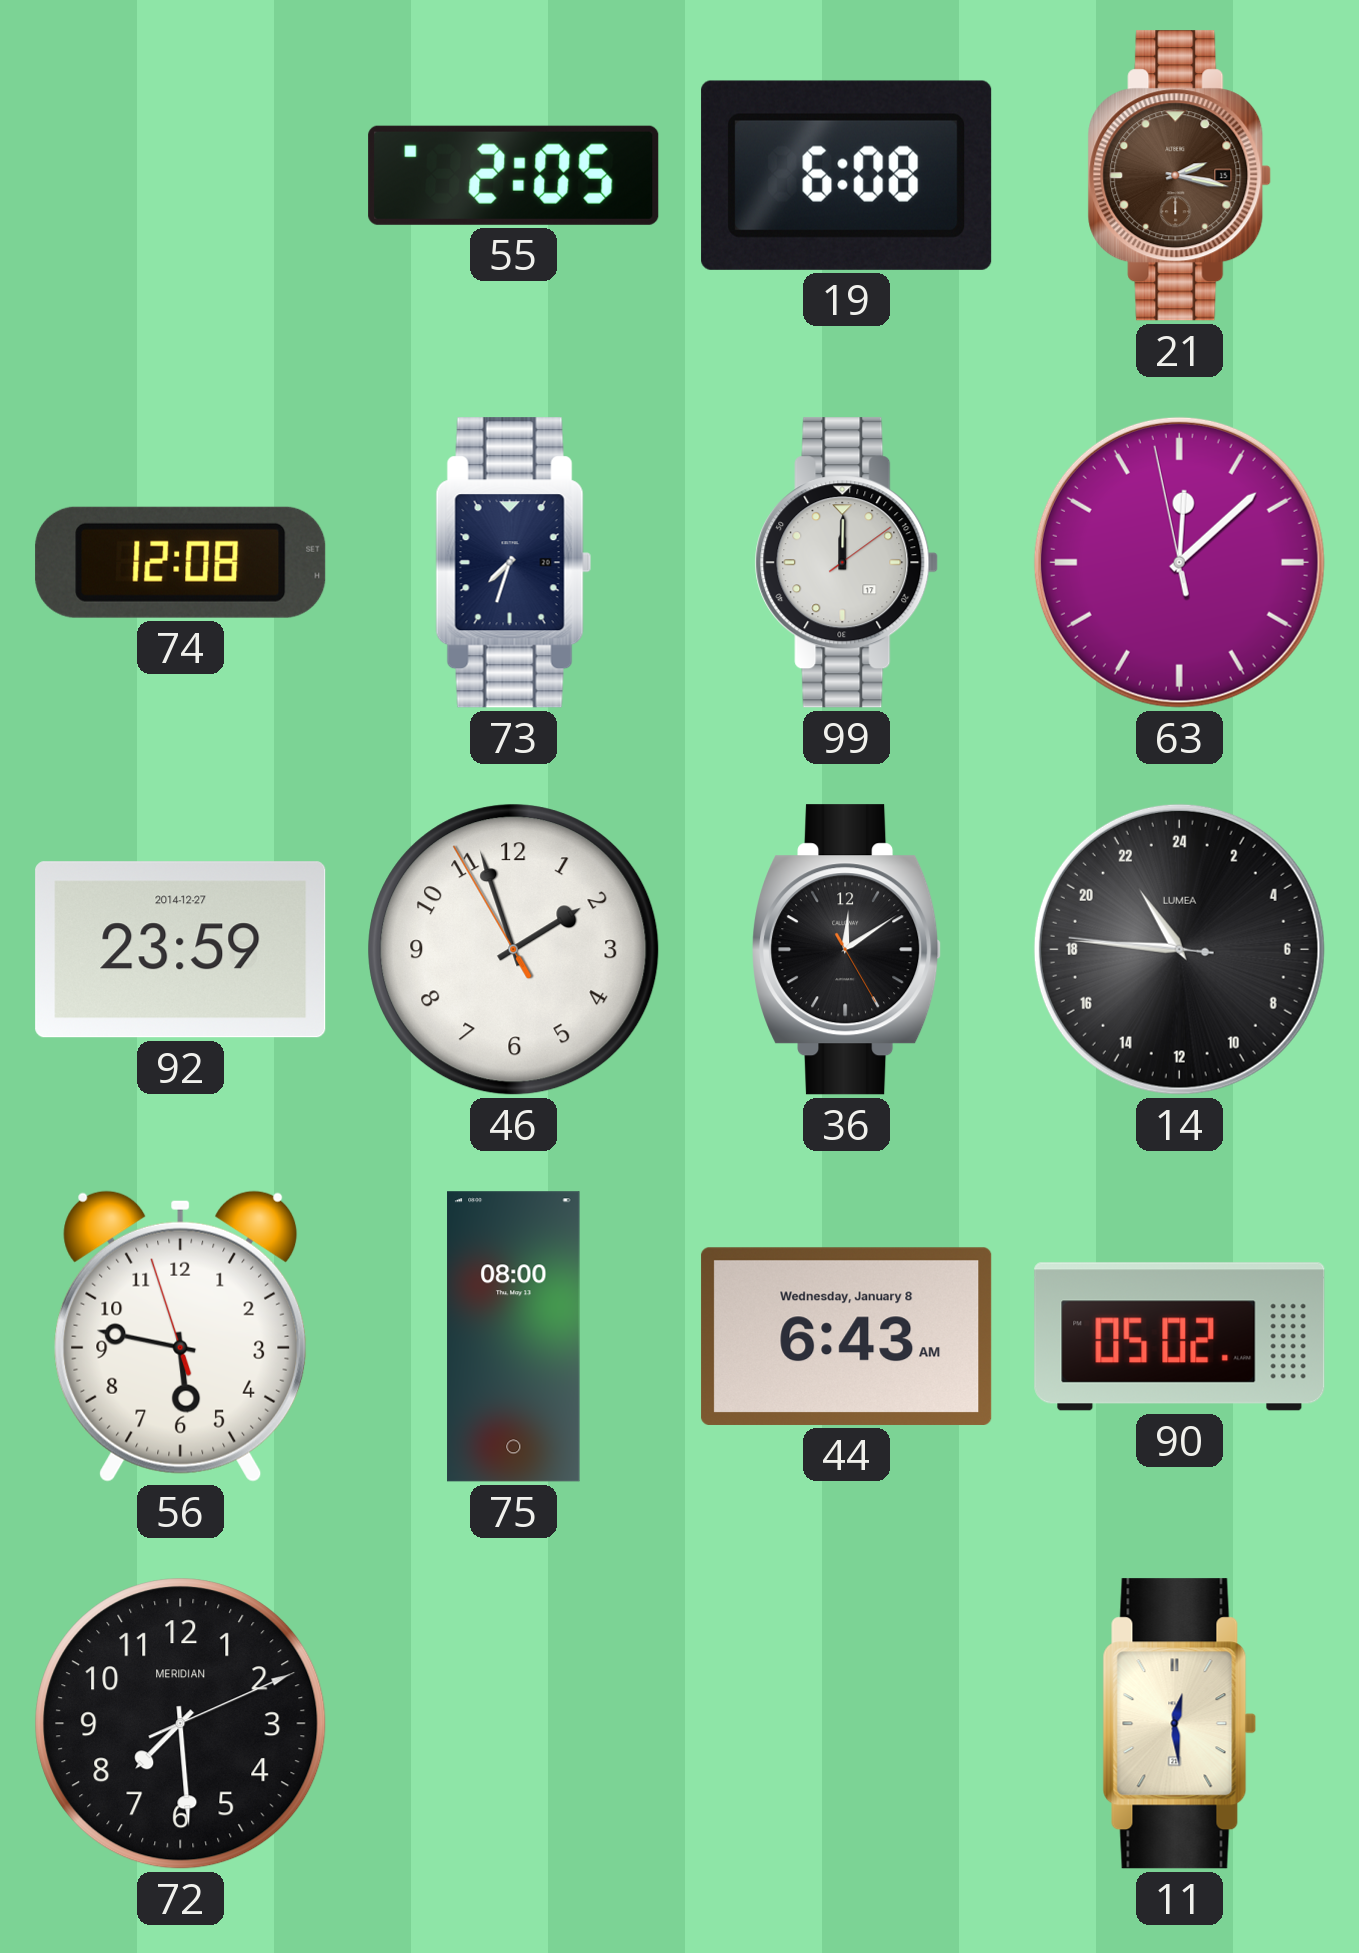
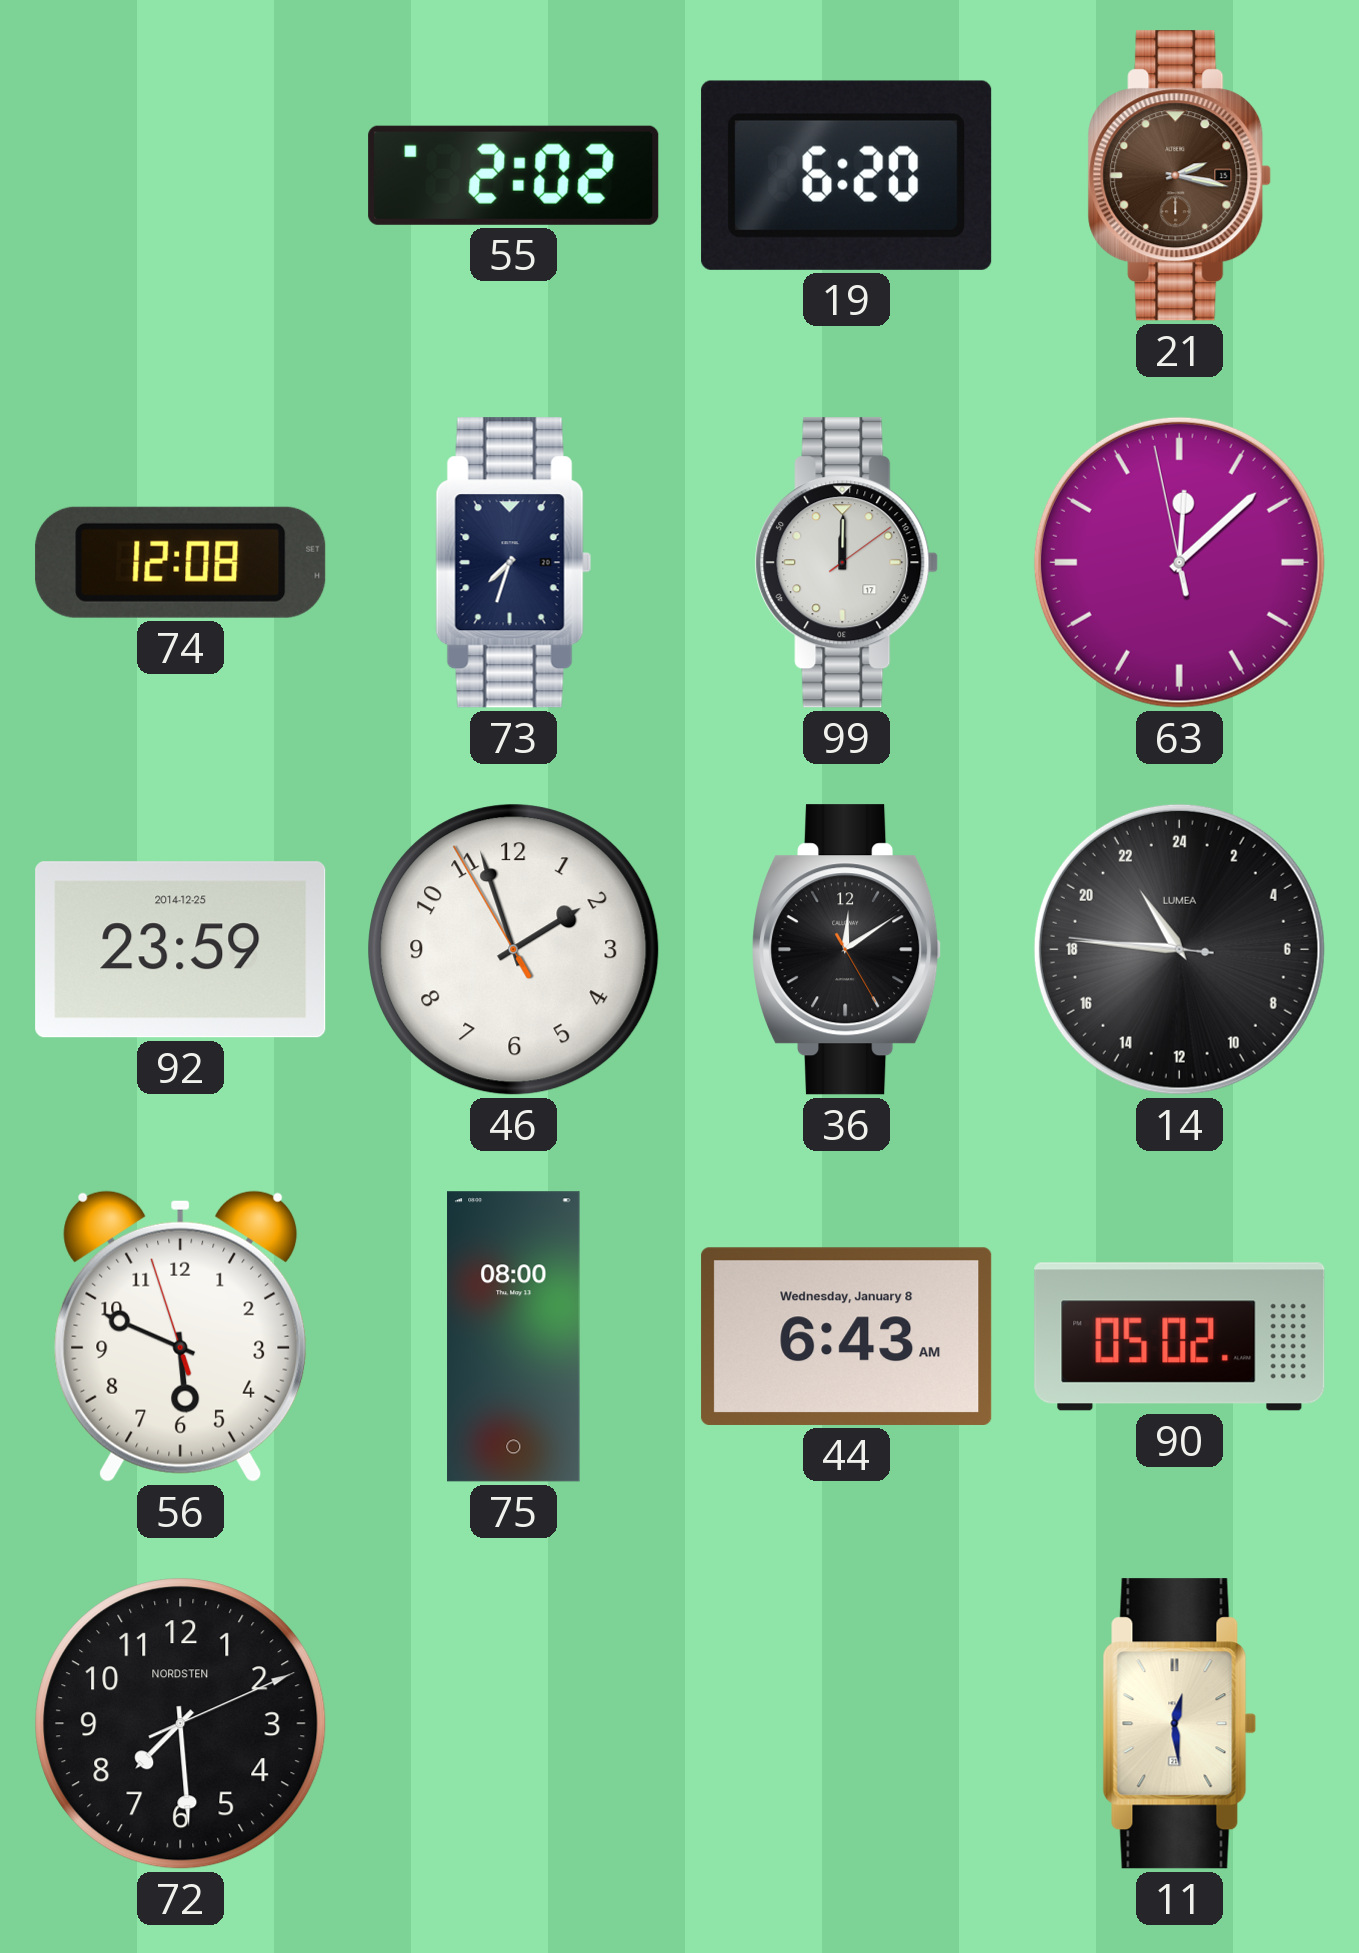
55: 2:05 -> 2:02 (514, 175)
19: 6:08 -> 6:20 (847, 175)
92 date: 2014-12-27 -> 2014-12-25 (181, 950)
56: 5:46 -> 5:48 (181, 1336)
72 brand: MERIDIAN -> NORDSTEN (181, 1724)
